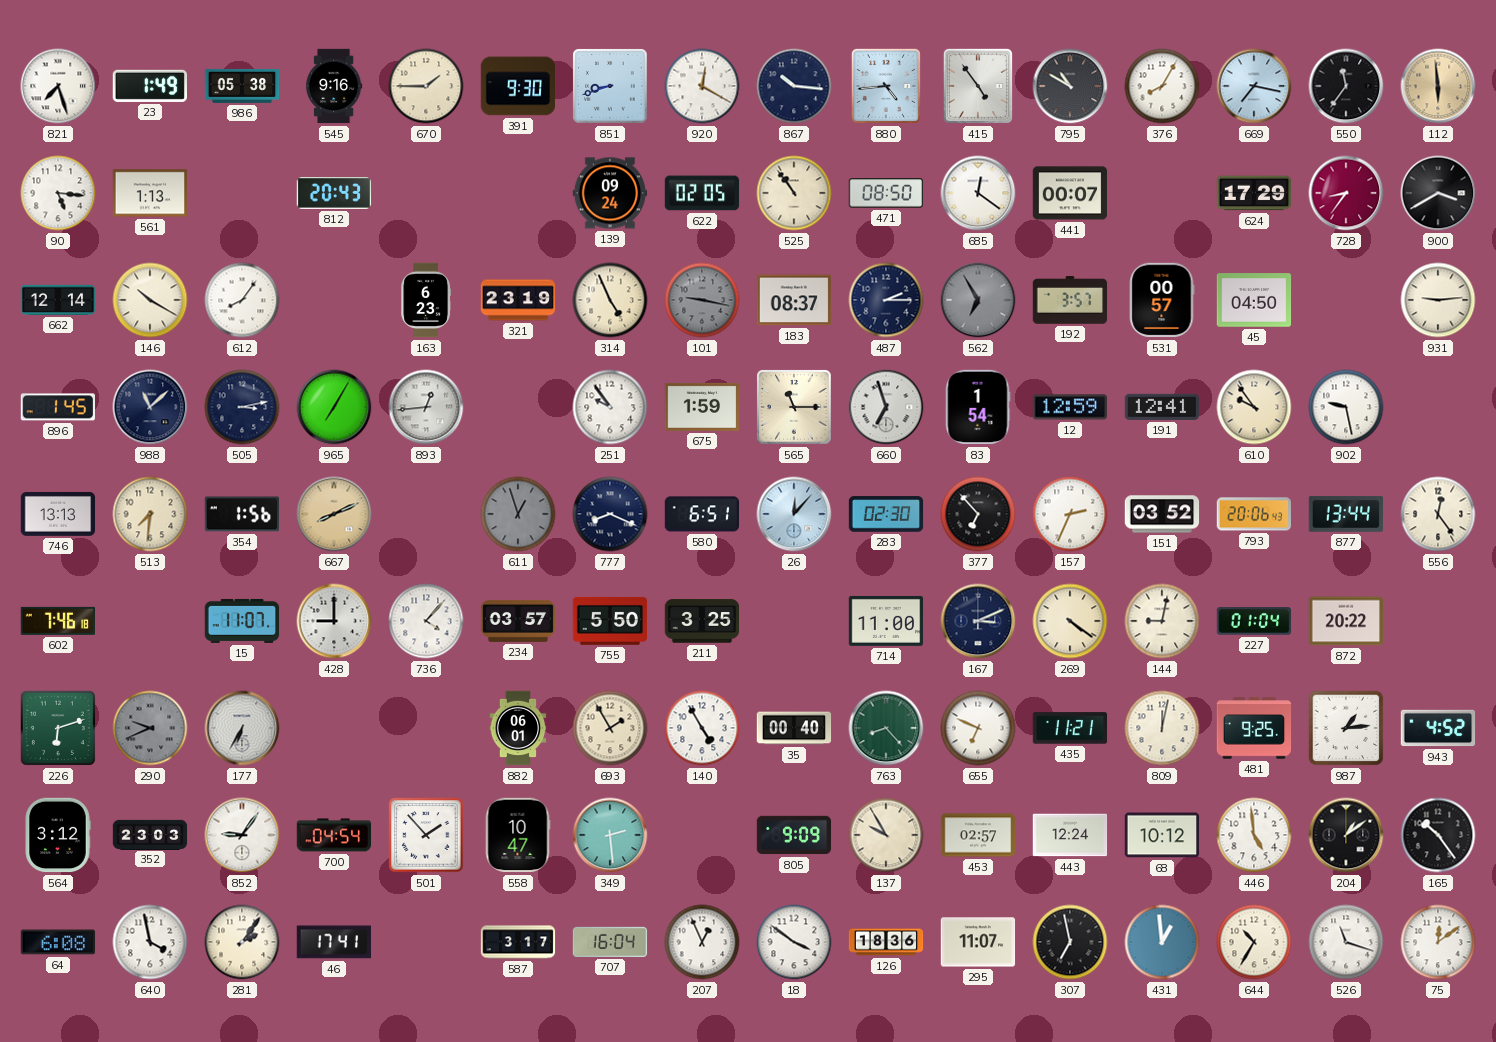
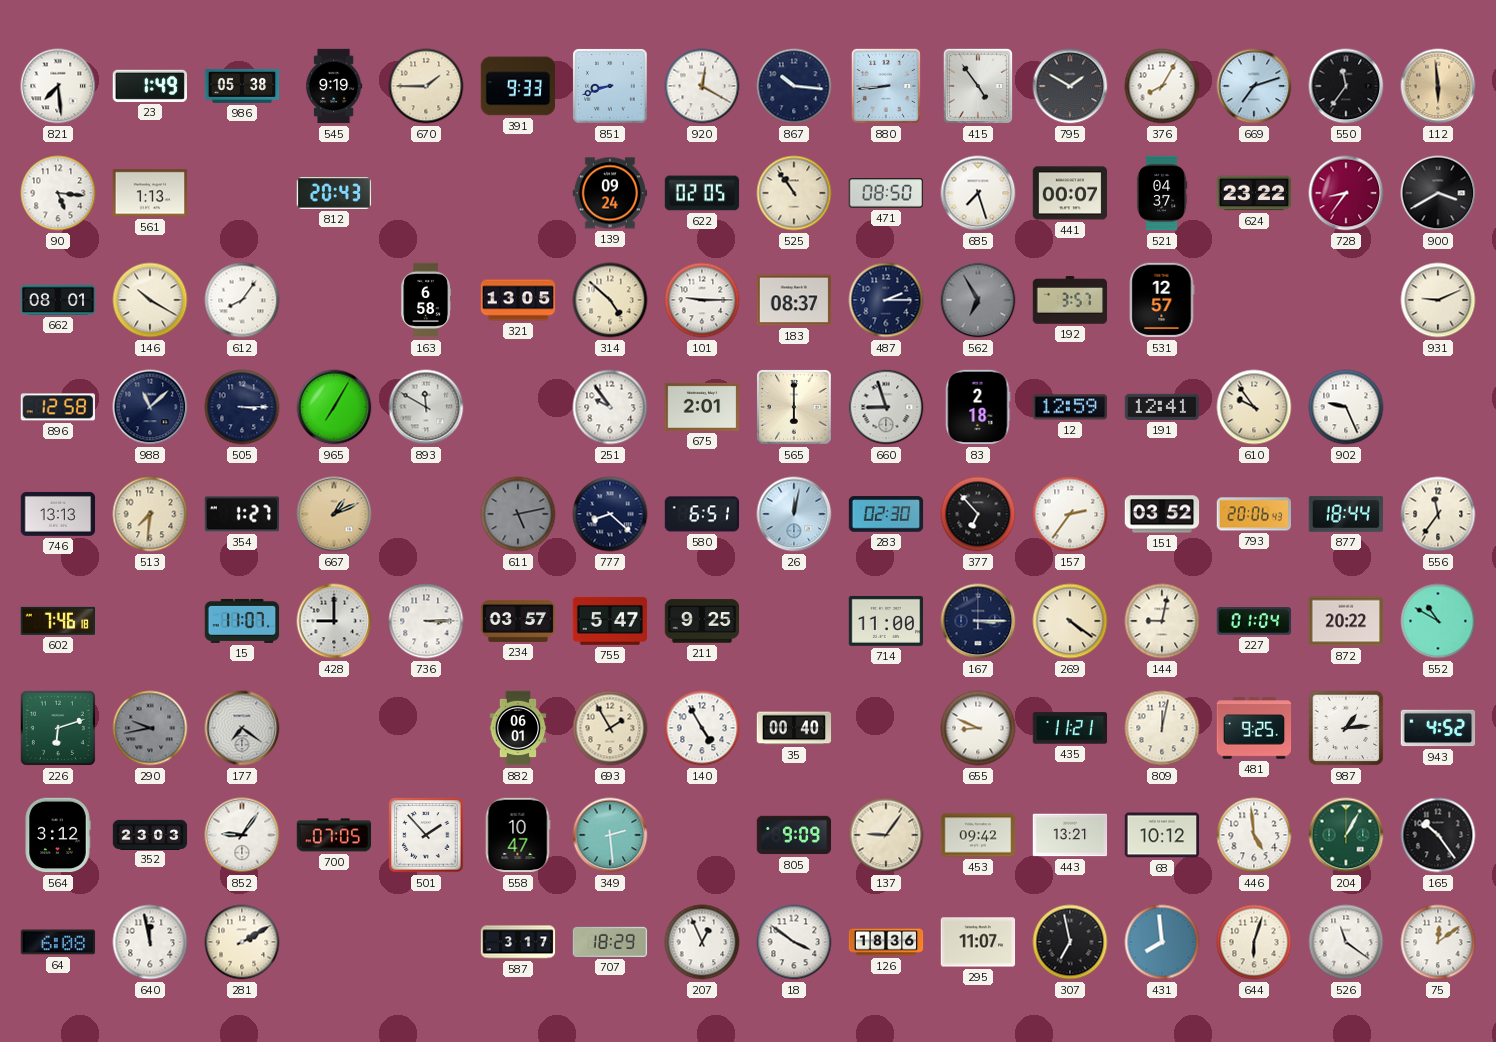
821: 7:27 -> 7:29 (58, 86)
545: 9:16 -> 9:19 (334, 86)
391: 9:30 -> 9:33 (518, 86)
880: 4:44 -> 8:44 (886, 86)
795: 10:50 -> 1:50 (1070, 86)
669: 7:17 -> 7:12 (1254, 86)
685: 12:21 -> 7:27 (978, 193)
521: none -> 04:37 (1162, 193)
624: 17:29 -> 23:22 (1254, 193)
662: 12:14 -> 08:01 (58, 300)
163: 6:23 -> 6:58 (426, 300)
321: 23:19 -> 13:05 (518, 300)
314: 4:56 -> 4:52 (610, 300)
101: 9:17 -> 9:15 (702, 300)
101 dial: grey -> white (702, 300)
531: 00:57 -> 12:57 (1162, 300)
45: 04:50 -> none (1254, 300)
931: 9:14 -> 9:11 (1438, 300)
896: 1:45 -> 12:58 (57, 407)
505: 3:13 -> 3:15 (242, 407)
893: 12:44 -> 11:50 (426, 407)
675: 1:59 -> 2:01 (702, 407)
565: 11:15 -> 6:00 (794, 407)
660: 6:57 -> 8:57 (886, 407)
83: 1:54 -> 2:18 (978, 407)
902: 9:28 -> 9:26 (1346, 407)
354: 1:56 -> 1:27 (242, 514)
667: 8:11 -> 1:11 (334, 514)
611: 12:57 -> 5:13 (518, 514)
777: 8:19 -> 8:22 (610, 514)
26: 12:07 -> 12:02 (794, 514)
157: 2:34 -> 2:36 (1070, 514)
877: 13:44 -> 18:44 (1346, 514)
556: 12:24 -> 11:36 (1438, 514)
736: 4:07 -> 3:15 (426, 621)
755: 5:50 -> 5:47 (610, 621)
211: 3:25 -> 9:25 (702, 621)
167: 3:11 -> 3:15 (978, 621)
552: none -> 10:50 (1438, 621)
290: 9:41 -> 9:43 (150, 728)
177: 6:35 -> 7:21 (242, 728)
763: 8:23 -> none (886, 728)
655: 6:49 -> 8:49 (978, 728)
700: 04:54 -> 07:05 (334, 835)
137: 9:55 -> 9:06 (886, 835)
453: 02:57 -> 09:42 (978, 835)
443: 12:24 -> 13:21 (1070, 835)
204: 1:09 -> 1:05 (1346, 835)
204 dial: black -> green (1346, 835)
640: 3:58 -> 11:58 (150, 942)
281: 2:06 -> 2:10 (242, 942)
46: 17:41 -> none (333, 942)
707: 16:04 -> 18:29 (610, 942)
431: 12:59 -> 7:59 (1162, 942)
644: 10:35 -> 6:03 (1254, 942)
526: 11:18 -> 11:21 (1346, 942)
